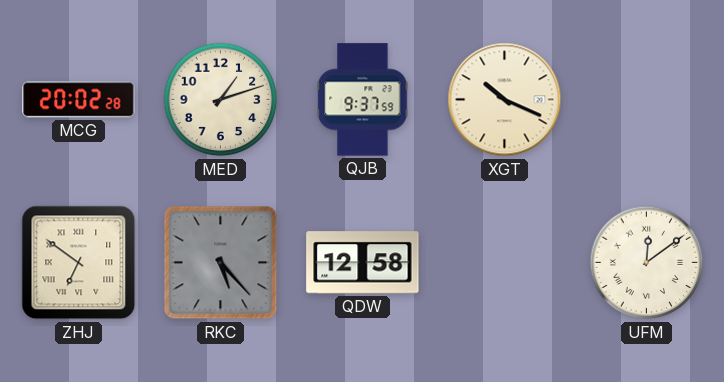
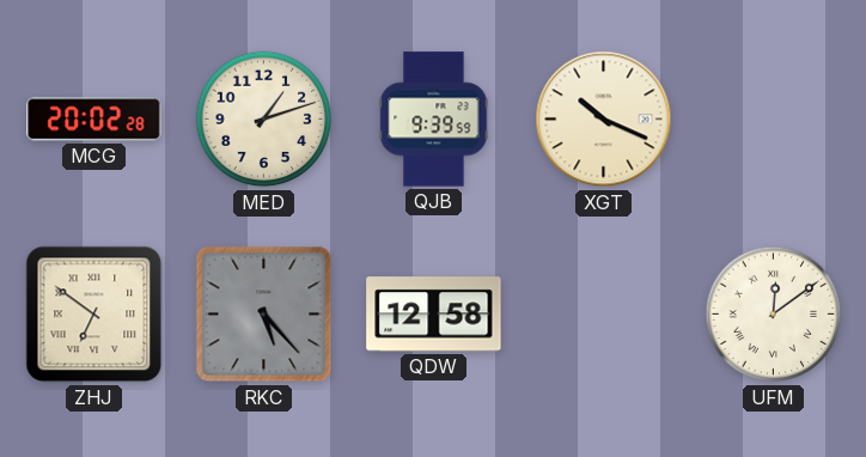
QJB: 9:37 -> 9:39 (434, 120)
